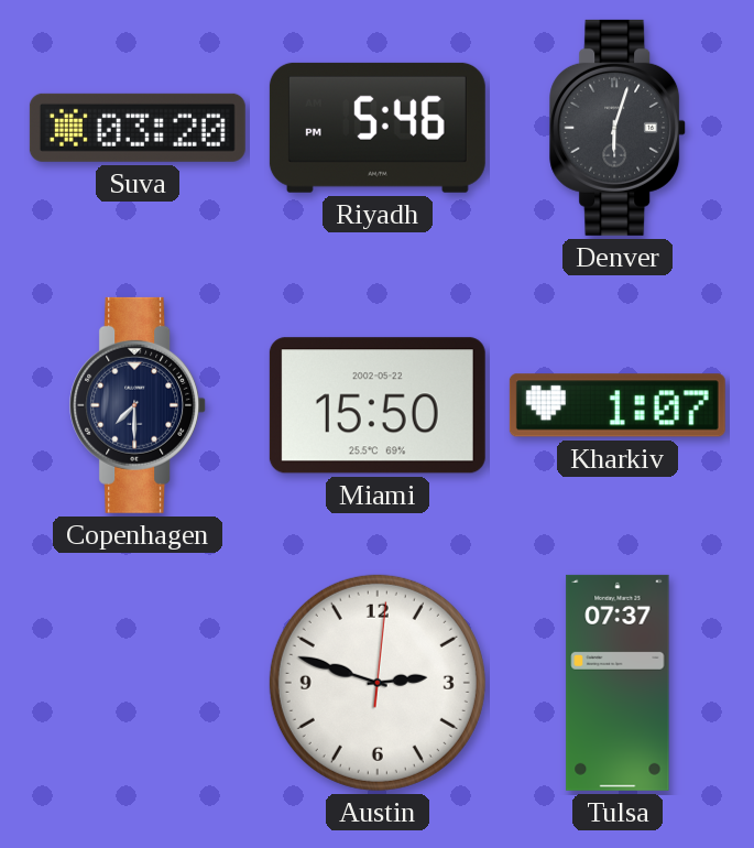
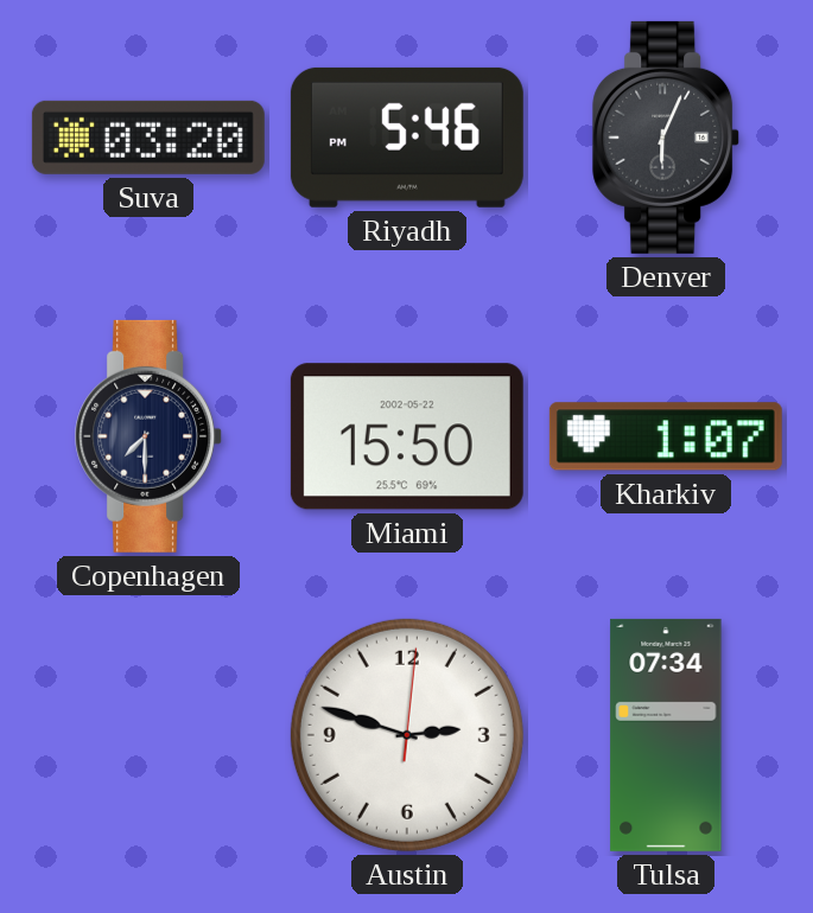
Denver: 6:03 -> 6:04 (667, 138)
Tulsa: 07:37 -> 07:34 (666, 735)
